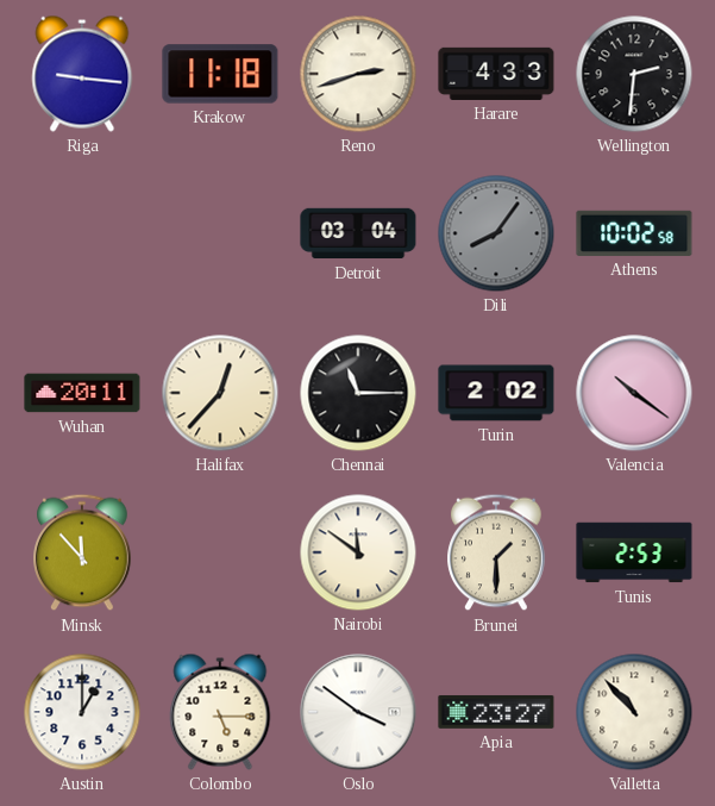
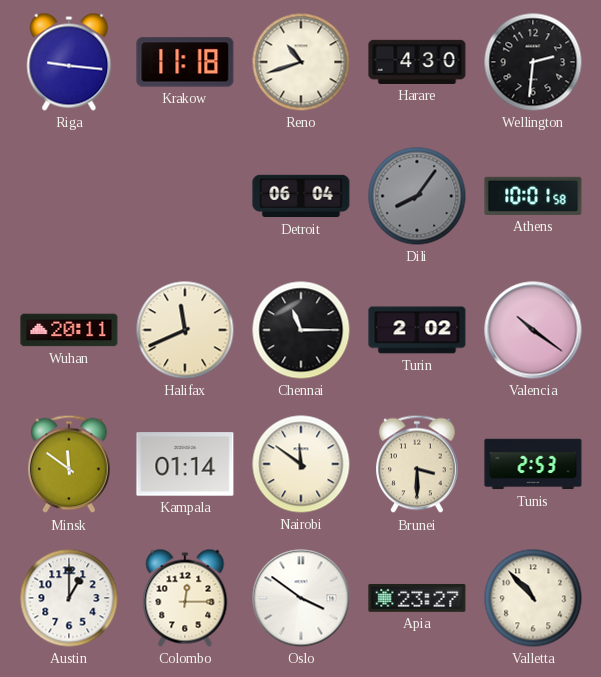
Reno: 2:42 -> 10:42 (301, 62)
Harare: 4:33 -> 4:30 (417, 62)
Detroit: 03:04 -> 06:04 (301, 196)
Athens: 10:02 -> 10:01 (533, 196)
Halifax: 12:37 -> 11:41 (185, 330)
Minsk: 11:53 -> 11:51 (69, 464)
Kampala: none -> 01:14 (185, 464)
Brunei: 1:30 -> 3:30 (417, 464)
Colombo: 5:15 -> 12:15 (185, 598)
